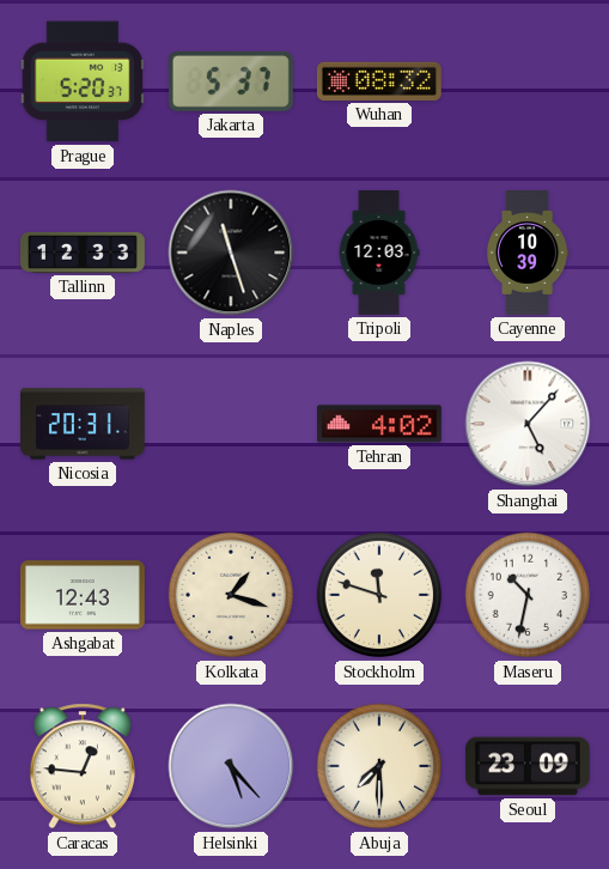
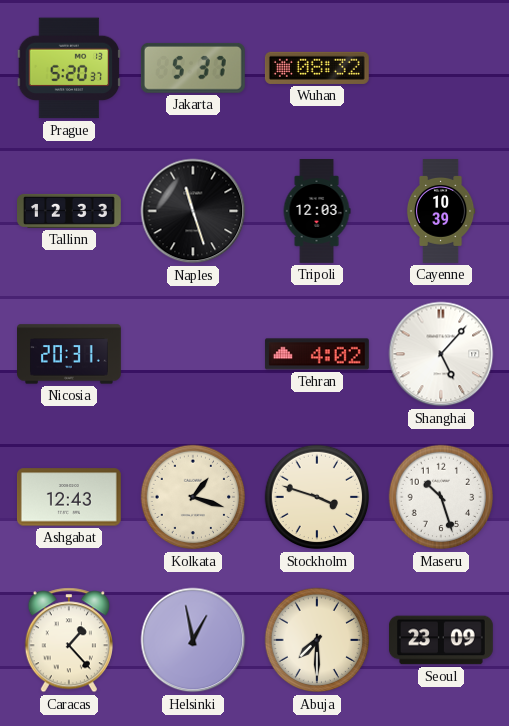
Stockholm: 11:48 -> 3:48 (317, 497)
Maseru: 10:32 -> 10:27 (441, 497)
Caracas: 12:46 -> 1:23 (69, 640)
Helsinki: 5:23 -> 12:58 (193, 640)
